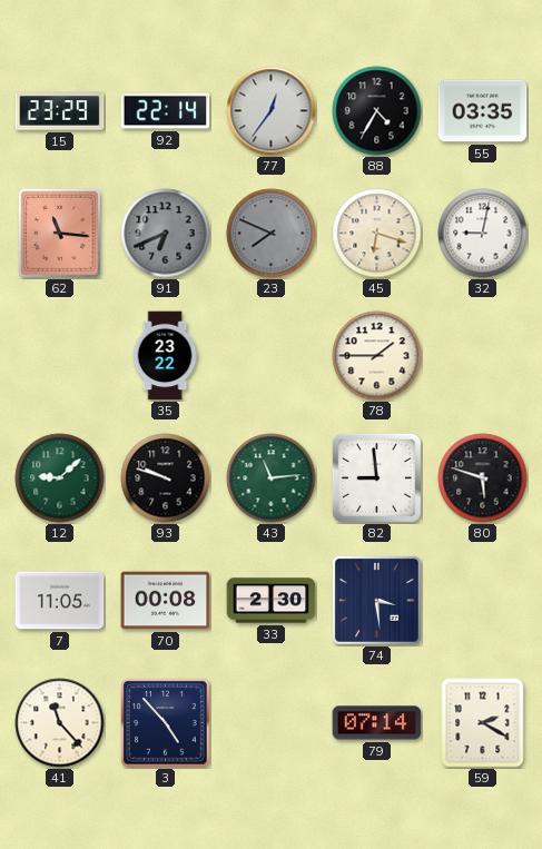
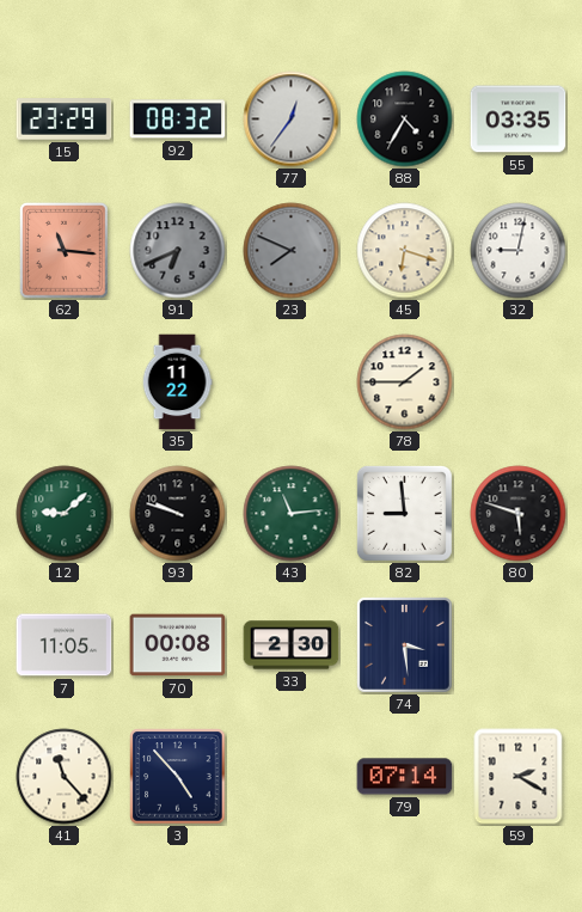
92: 22:14 -> 08:32 (178, 120)
35: 23:22 -> 11:22 (177, 382)
